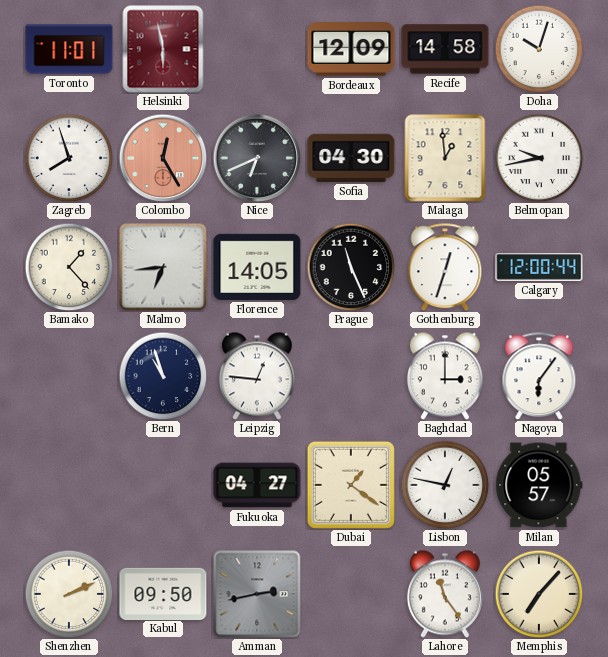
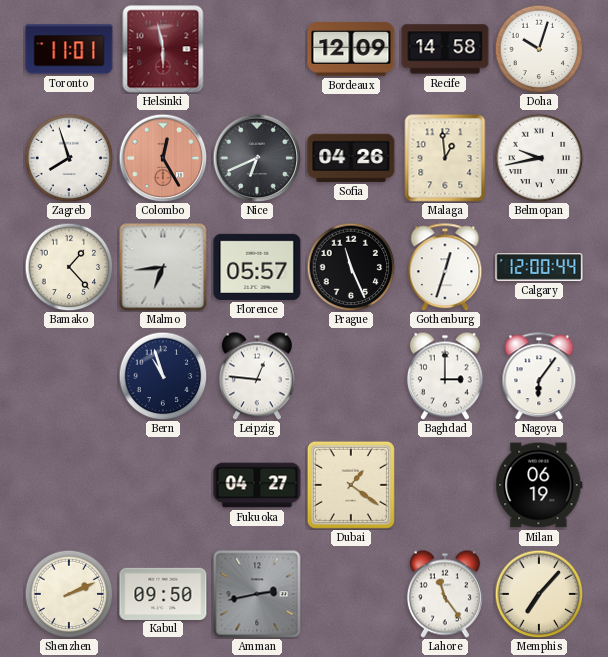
Sofia: 04:30 -> 04:26 (351, 158)
Florence: 14:05 -> 05:57 (257, 267)
Lisbon: 12:47 -> none (445, 485)
Milan: 05:57 -> 06:19 (539, 485)
